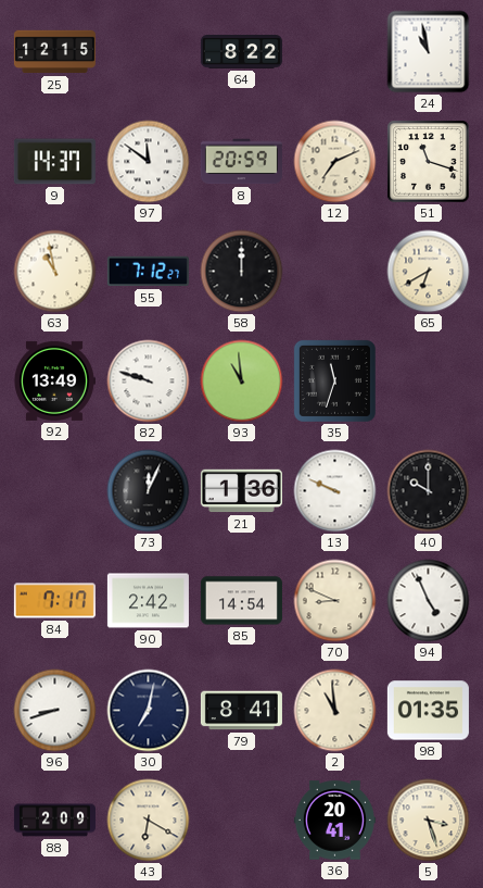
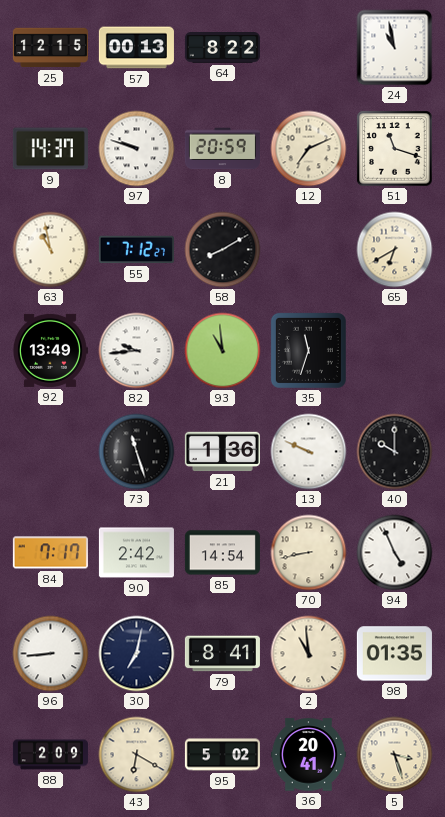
57: none -> 00:13 (136, 48)
97: 11:51 -> 9:48 (137, 149)
58: 12:00 -> 8:10 (223, 250)
82: 9:48 -> 9:44 (137, 351)
73: 12:04 -> 11:27 (137, 452)
70: 8:49 -> 8:43 (309, 553)
96: 8:42 -> 8:44 (51, 654)
95: none -> 5:02 (222, 755)
